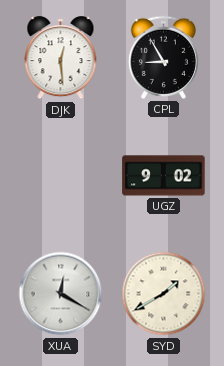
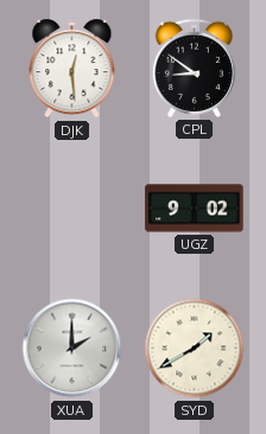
CPL: 8:55 -> 8:51 (194, 68)
XUA: 12:20 -> 2:00 (72, 349)
